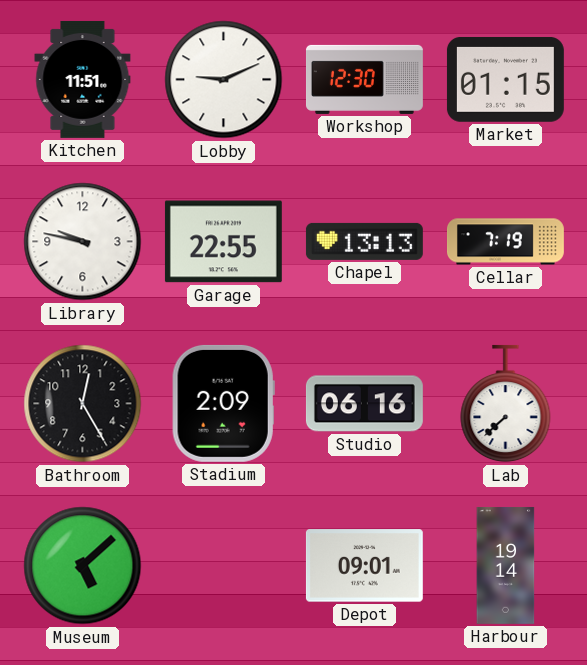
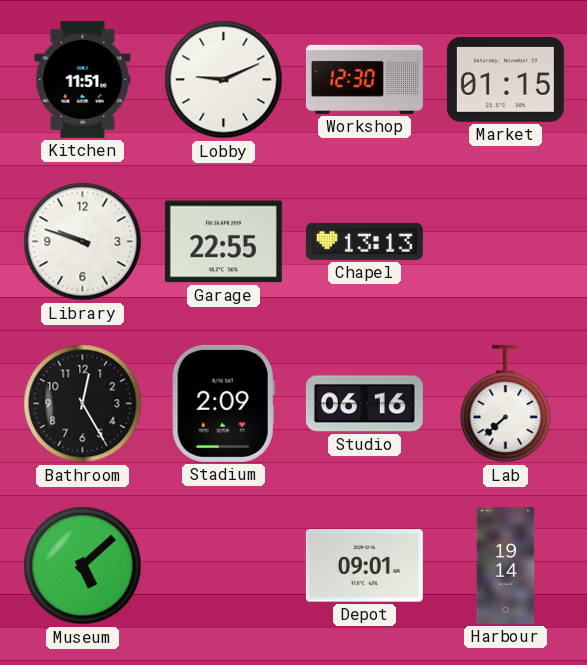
Library: 9:47 -> 9:48 (83, 242)
Cellar: 7:19 -> none (506, 242)
